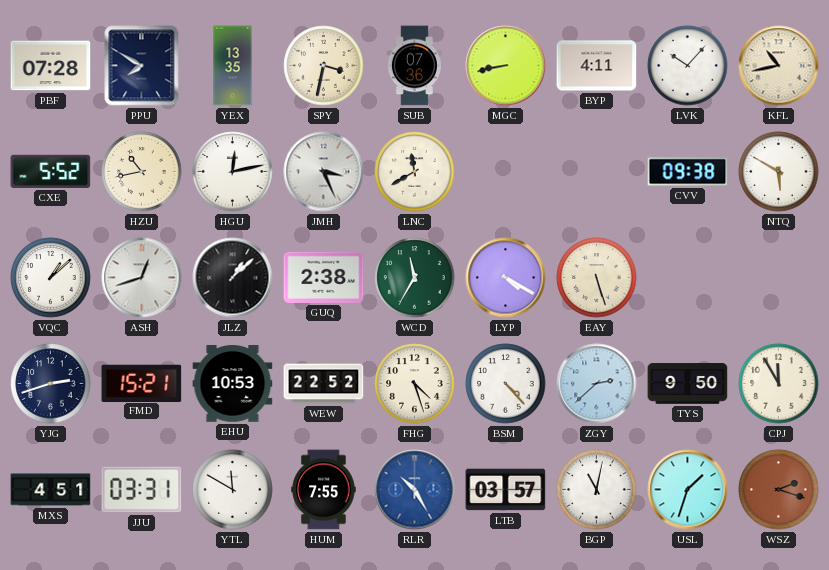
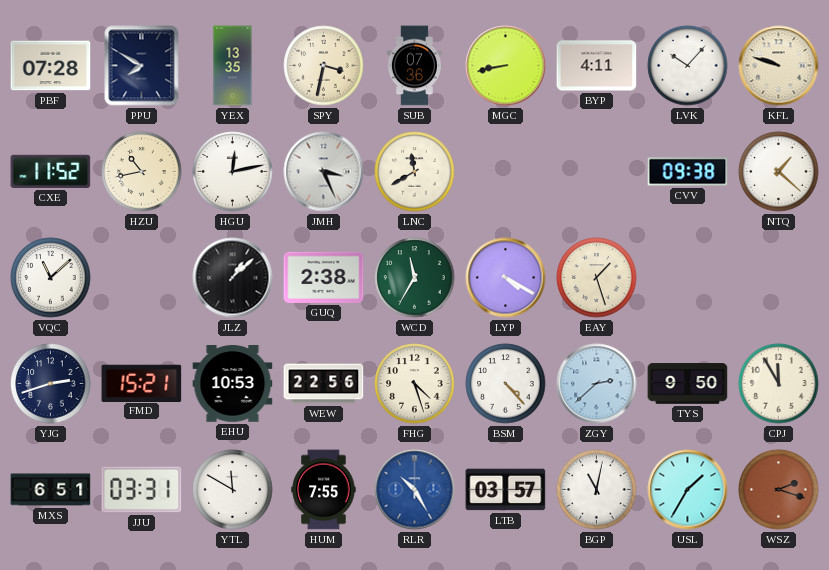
KFL: 10:43 -> 9:48 (779, 66)
CXE: 5:52 -> 11:52 (51, 171)
NTQ: 5:50 -> 1:22 (779, 172)
VQC: 1:08 -> 11:08 (51, 278)
ASH: 12:42 -> none (142, 278)
EAY: 5:27 -> 1:27 (597, 278)
WEW: 22:52 -> 22:56 (324, 384)
MXS: 4:51 -> 6:51 (51, 490)
USL: 1:33 -> 1:35 (688, 490)
